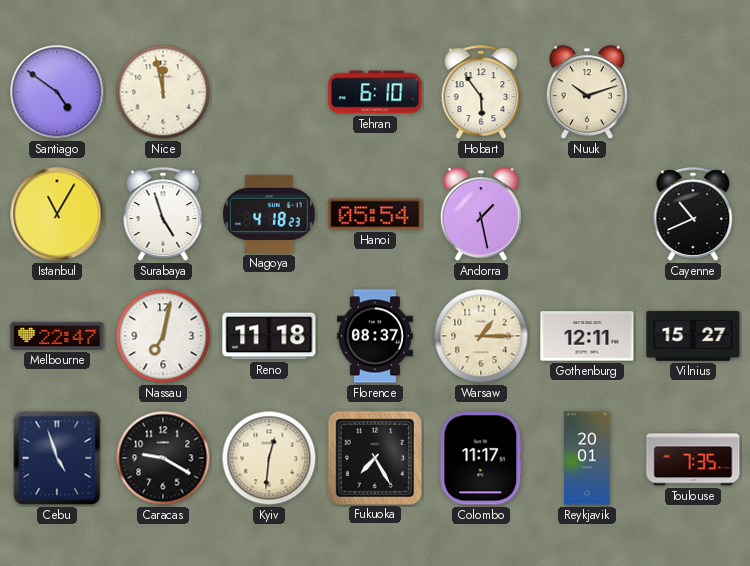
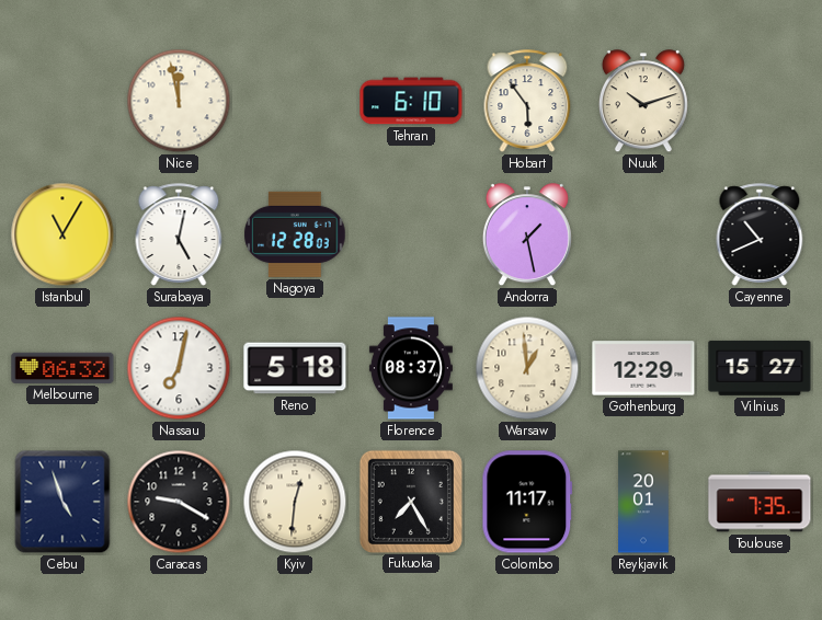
Santiago: 4:51 -> none (57, 92)
Surabaya: 4:57 -> 5:02 (179, 234)
Nagoya: 4:18 -> 12:28 (295, 234)
Hanoi: 05:54 -> none (375, 214)
Melbourne: 22:47 -> 06:32 (62, 368)
Reno: 11:18 -> 5:18 (295, 368)
Warsaw: 1:15 -> 12:59 (527, 368)
Gothenburg: 12:11 -> 12:29 (643, 368)
